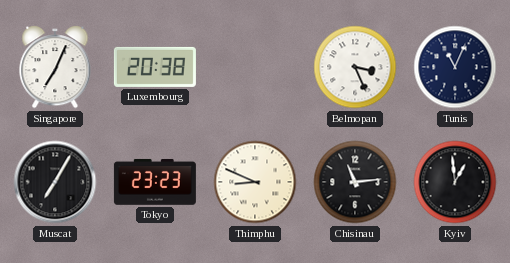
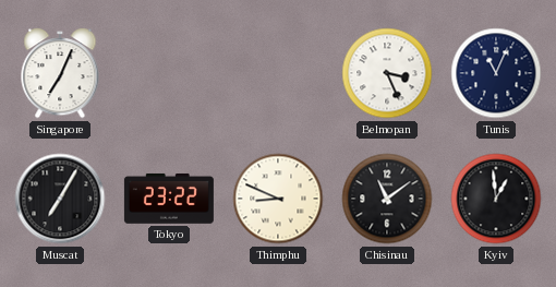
Luxembourg: 20:38 -> none (155, 67)
Tokyo: 23:23 -> 23:22 (169, 199)
Chisinau: 11:14 -> 11:09 (387, 199)
